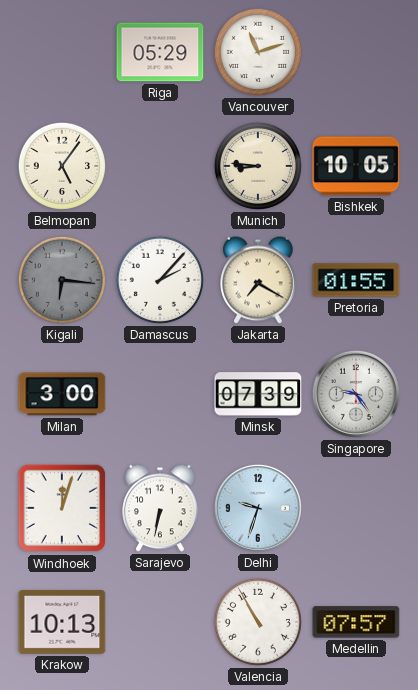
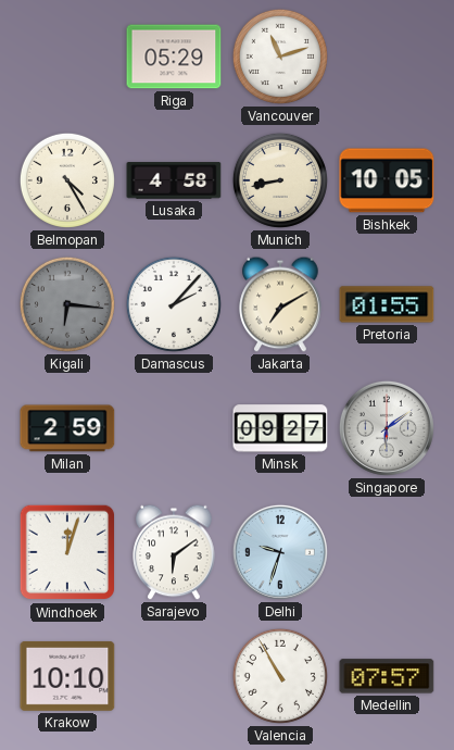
Belmopan: 5:06 -> 4:25 (67, 180)
Lusaka: none -> 4:58 (174, 180)
Munich: 8:46 -> 8:43 (280, 180)
Jakarta: 7:20 -> 7:10 (280, 304)
Milan: 3:00 -> 2:59 (67, 428)
Minsk: 07:39 -> 09:27 (280, 428)
Singapore: 9:24 -> 6:09 (387, 428)
Sarajevo: 6:32 -> 6:09 (174, 552)
Krakow: 10:13 -> 10:10 (67, 676)
